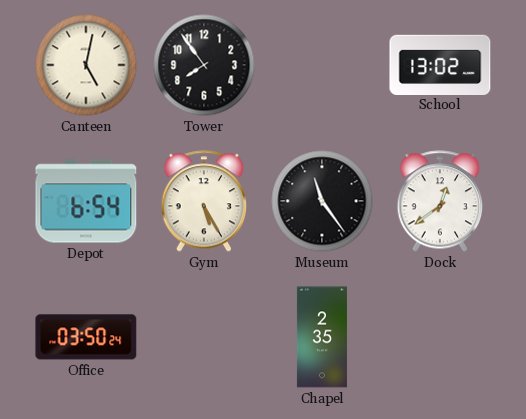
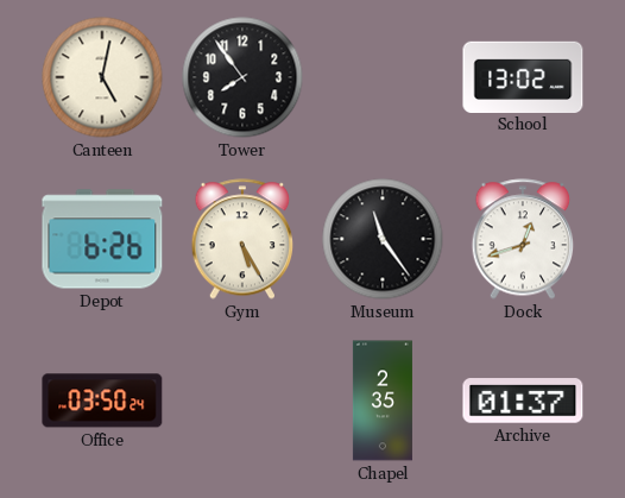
Depot: 6:54 -> 6:26 (102, 239)
Dock: 12:39 -> 12:42 (523, 239)
Archive: none -> 01:37 (523, 401)
